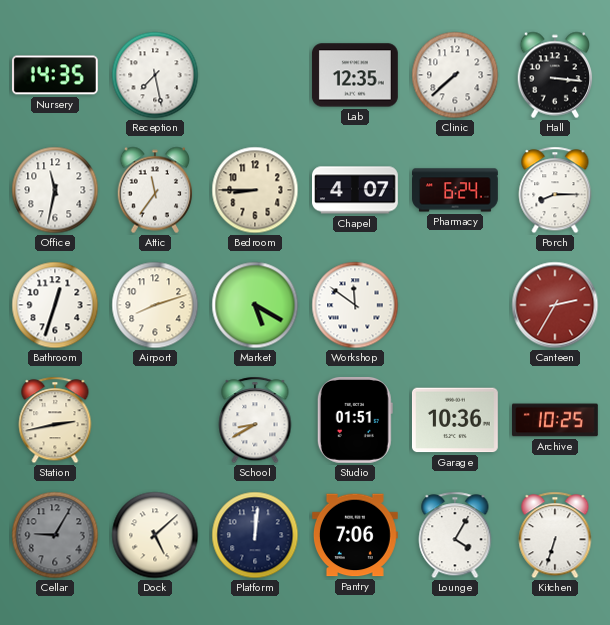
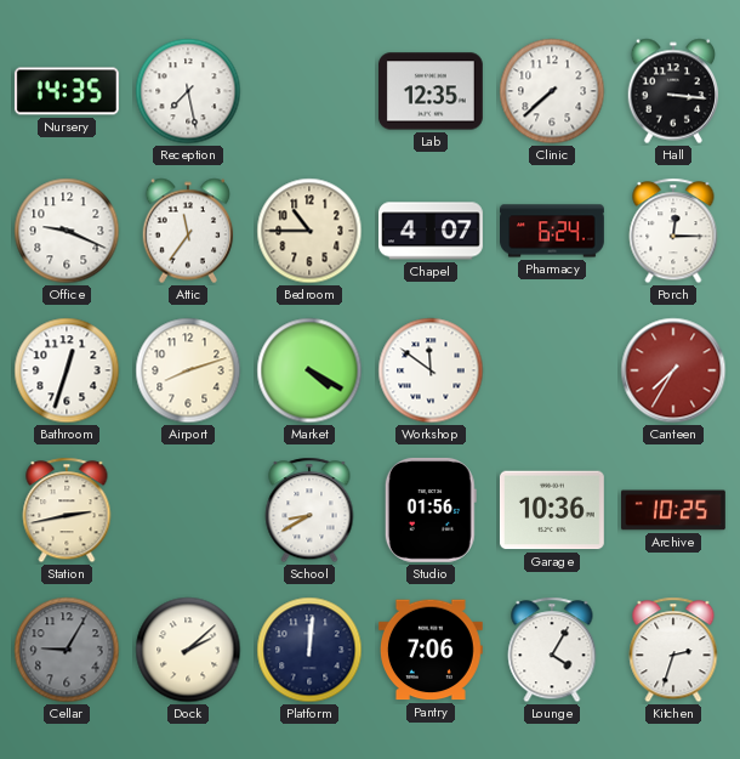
Office: 11:32 -> 9:19 (67, 231)
Bedroom: 8:45 -> 10:45 (309, 231)
Porch: 8:15 -> 12:15 (673, 231)
Market: 5:20 -> 4:20 (309, 370)
Canteen: 2:35 -> 7:35 (673, 370)
Studio: 01:51 -> 01:56 (431, 510)
Dock: 5:08 -> 2:08 (188, 650)
Kitchen: 6:33 -> 2:33 (673, 650)
